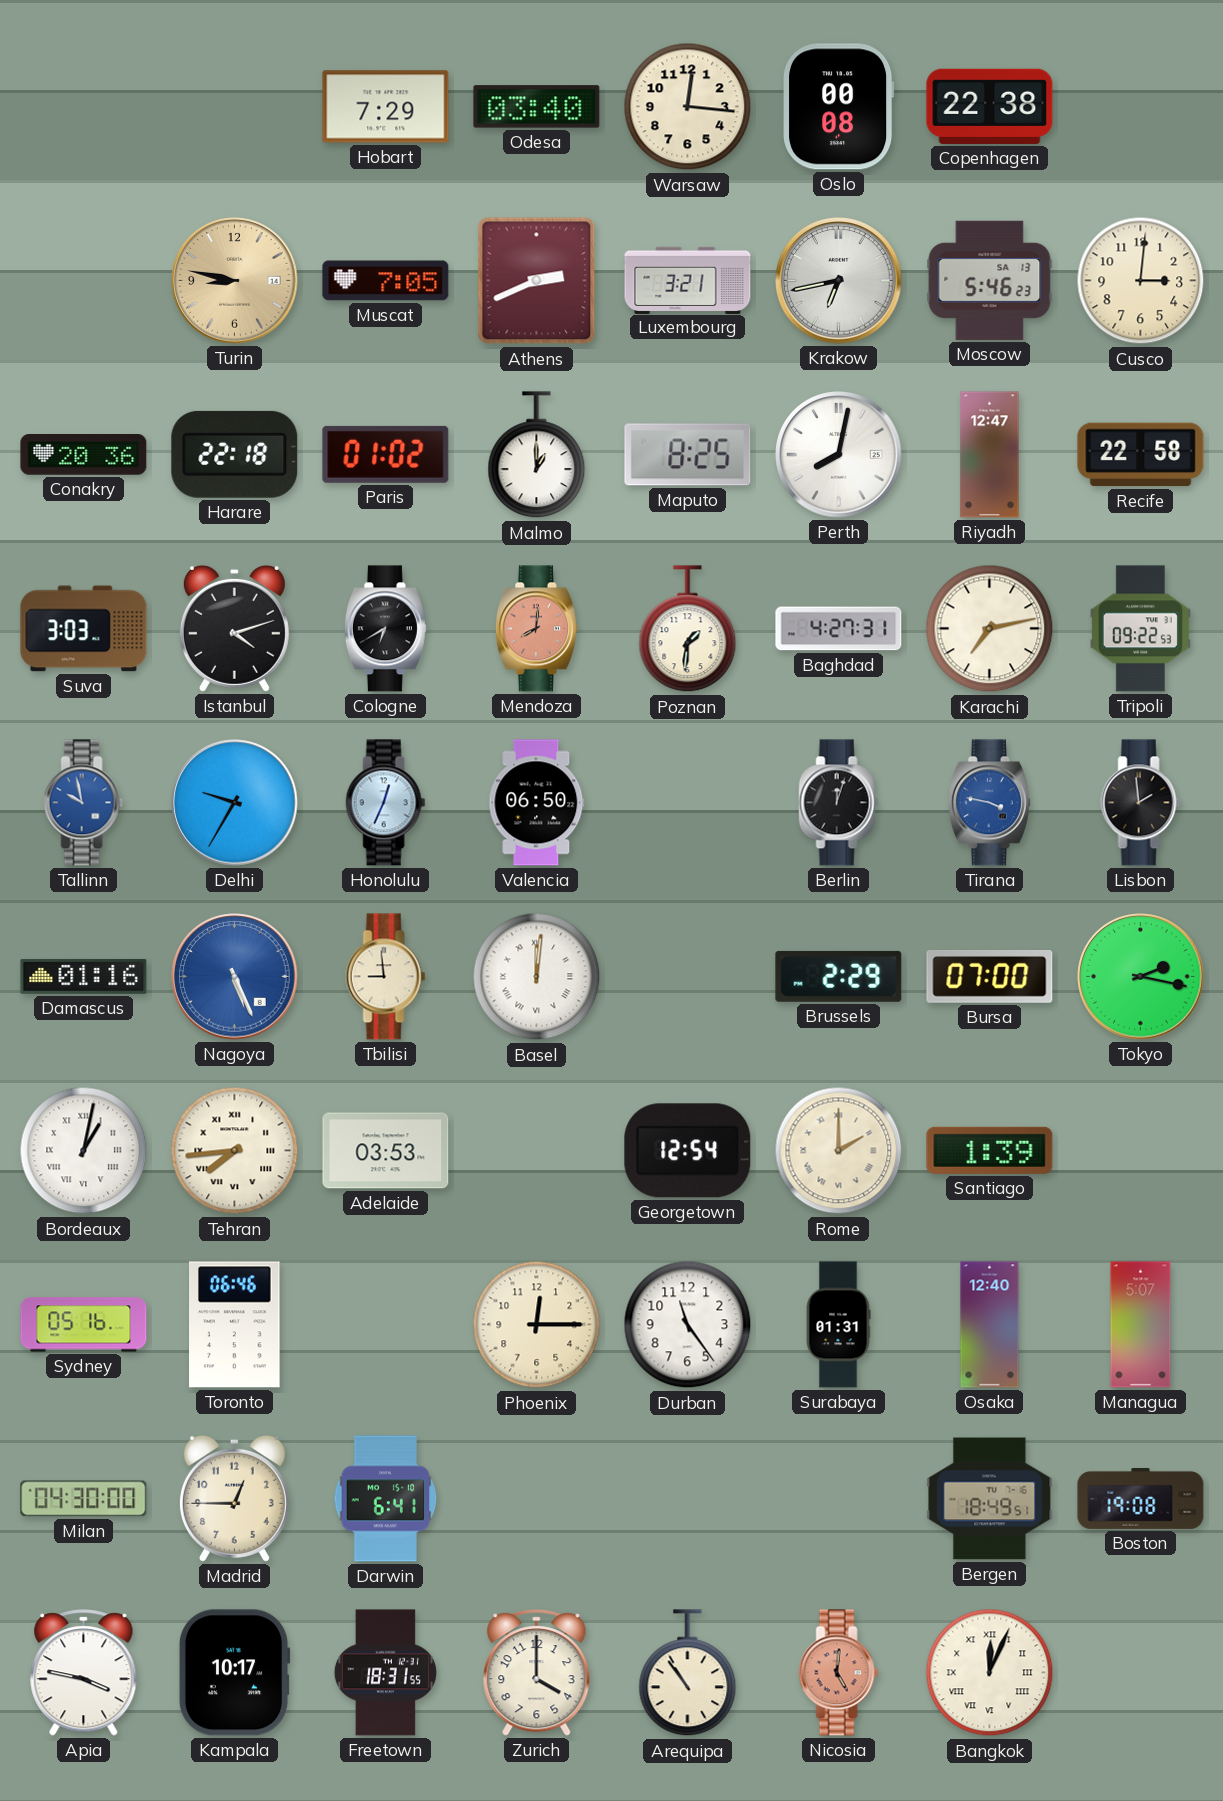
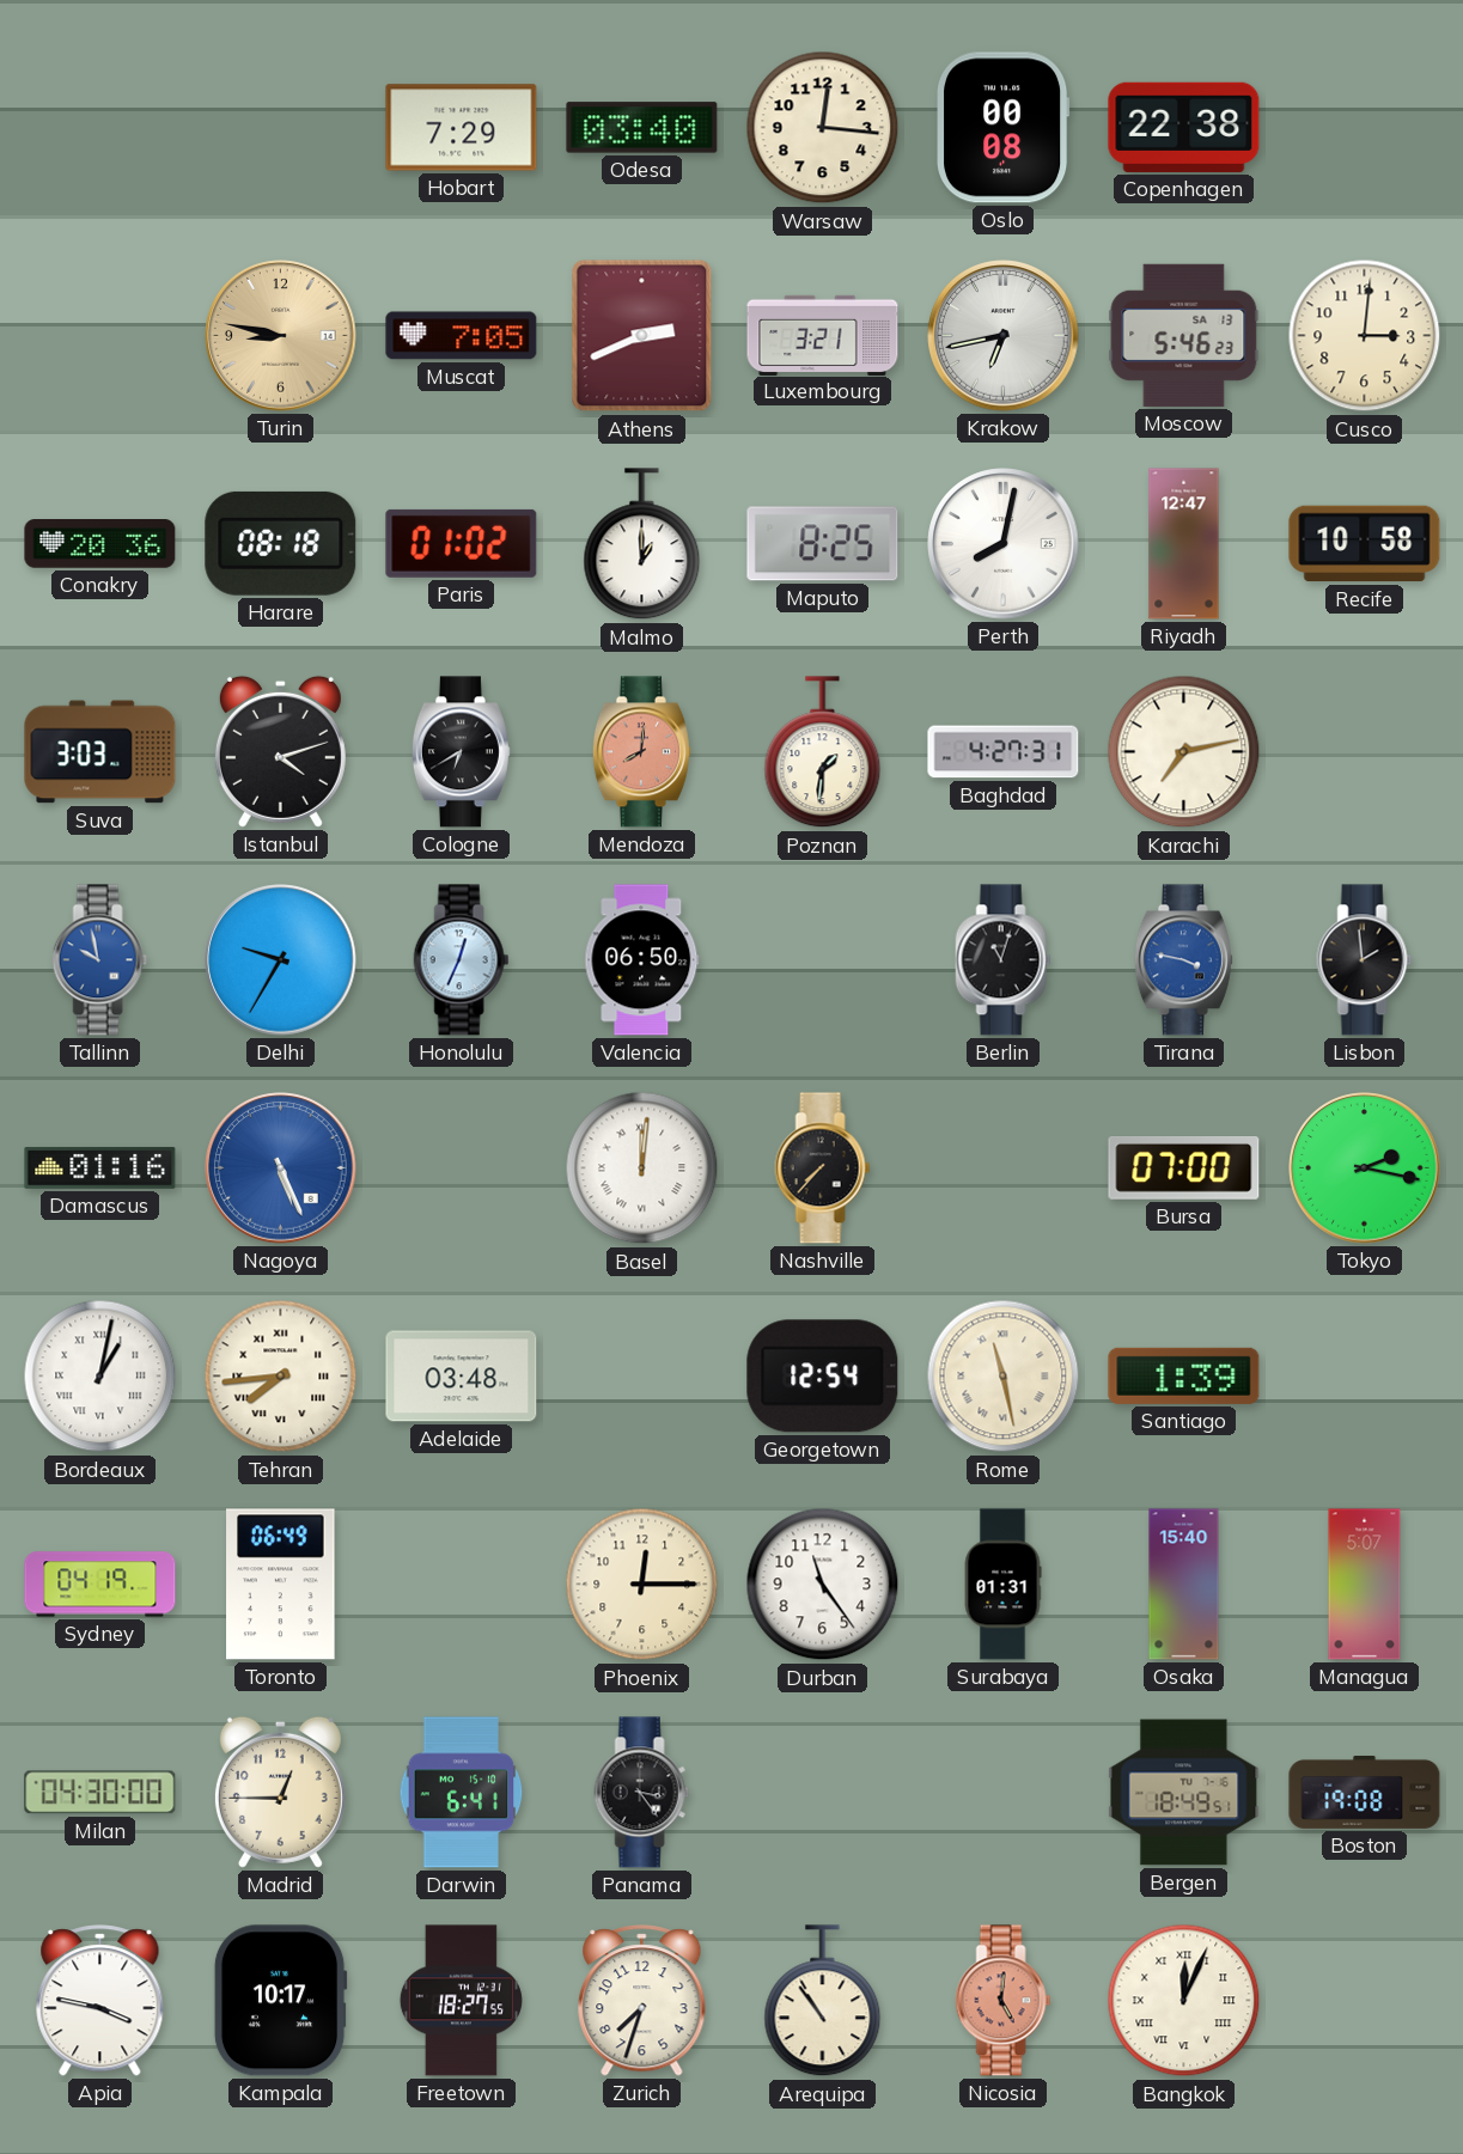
Harare: 22:18 -> 08:18 (281, 543)
Recife: 22:58 -> 10:58 (1365, 544)
Tripoli: 09:22 -> none (1140, 629)
Berlin: 12:03 -> 11:03 (1004, 960)
Tbilisi: 8:59 -> none (386, 977)
Nashville: none -> 7:37 (823, 1168)
Brussels: 2:29 -> none (839, 976)
Adelaide: 03:53 -> 03:48 (462, 1377)
Rome: 2:00 -> 11:28 (1004, 1377)
Sydney: 05:16 -> 04:19 (100, 1585)
Toronto: 06:46 -> 06:49 (281, 1585)
Osaka: 12:40 -> 15:40 (1184, 1585)
Panama: none -> 3:24 (642, 1793)
Freetown: 18:31 -> 18:27 (461, 2001)
Zurich: 4:00 -> 7:33 (642, 2001)
